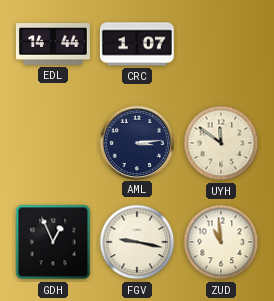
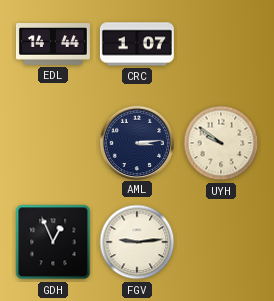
UYH: 11:51 -> 9:51 (221, 143)
FGV: 9:17 -> 9:14 (137, 242)
ZUD: 10:59 -> none (221, 242)
